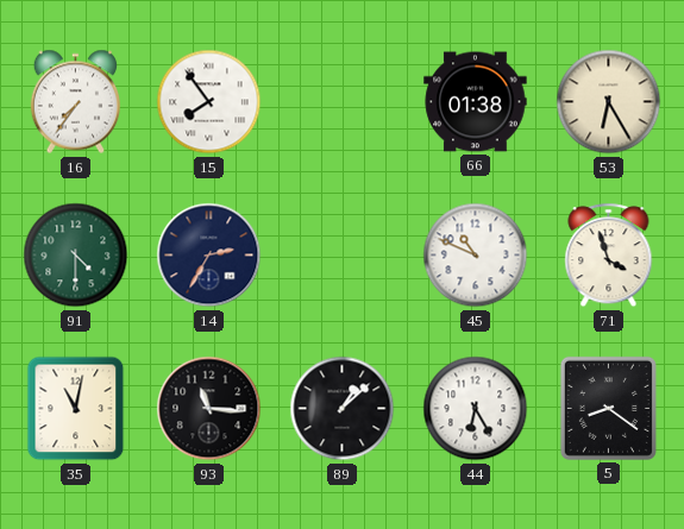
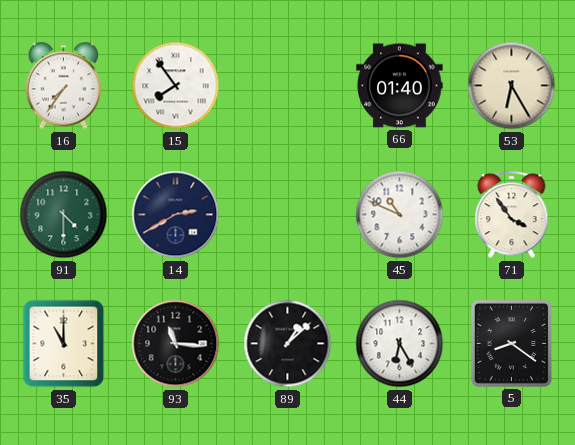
66: 01:38 -> 01:40 (400, 86)
14: 2:35 -> 2:40 (176, 215)
71: 3:57 -> 3:54 (512, 215)
35: 11:02 -> 11:00 (64, 344)
